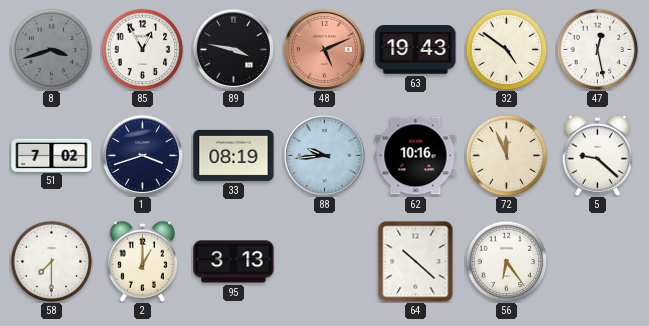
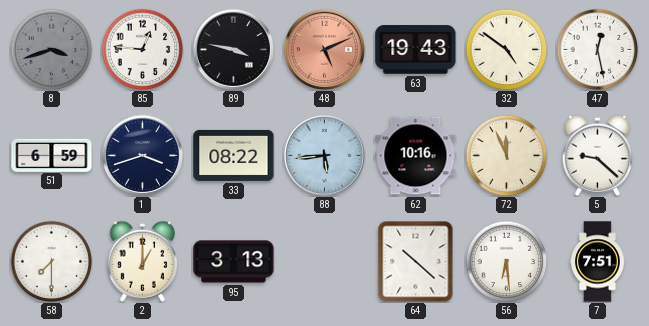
85: 12:55 -> 12:46 (142, 49)
51: 7:02 -> 6:59 (52, 155)
33: 08:19 -> 08:22 (234, 155)
88: 9:44 -> 5:44 (324, 155)
56: 6:24 -> 6:29 (506, 261)
7: none -> 7:51 (598, 262)
